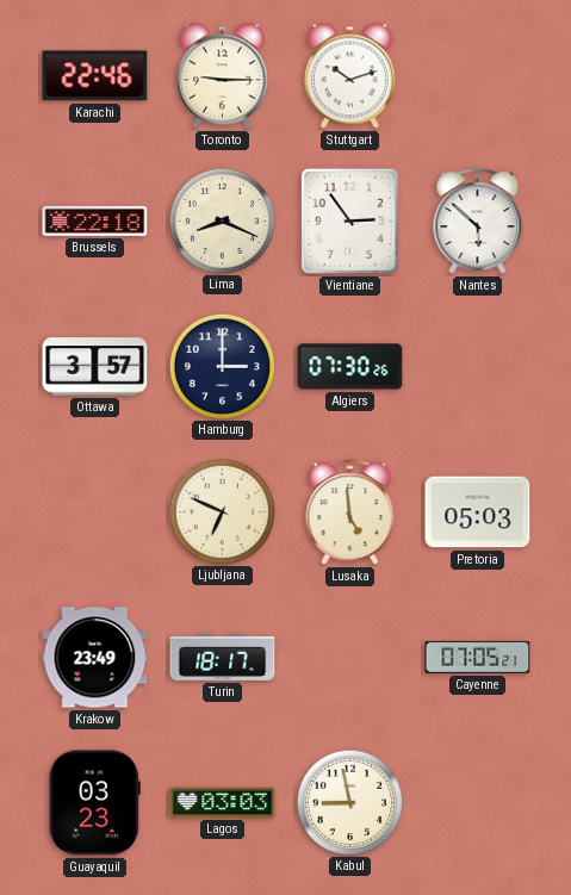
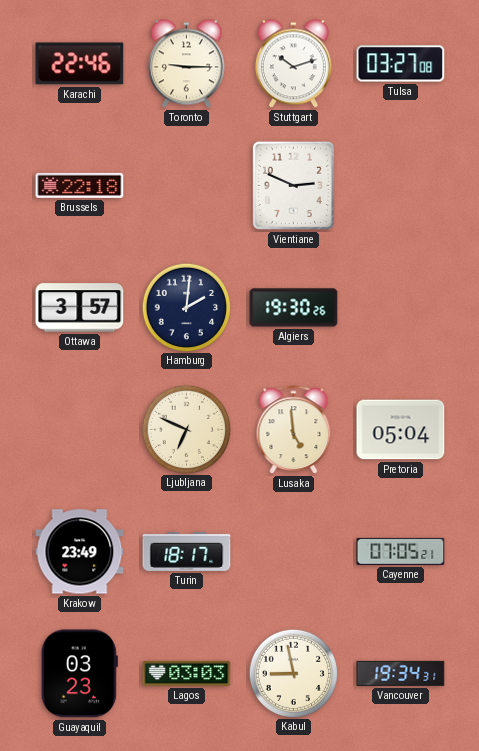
Tulsa: none -> 03:27 (401, 64)
Lima: 8:19 -> none (222, 220)
Vientiane: 2:54 -> 2:49 (293, 185)
Nantes: 5:52 -> none (478, 222)
Hamburg: 3:00 -> 2:01 (186, 307)
Algiers: 07:30 -> 19:30 (294, 308)
Pretoria: 05:03 -> 05:04 (401, 430)
Vancouver: none -> 19:34 (401, 673)
